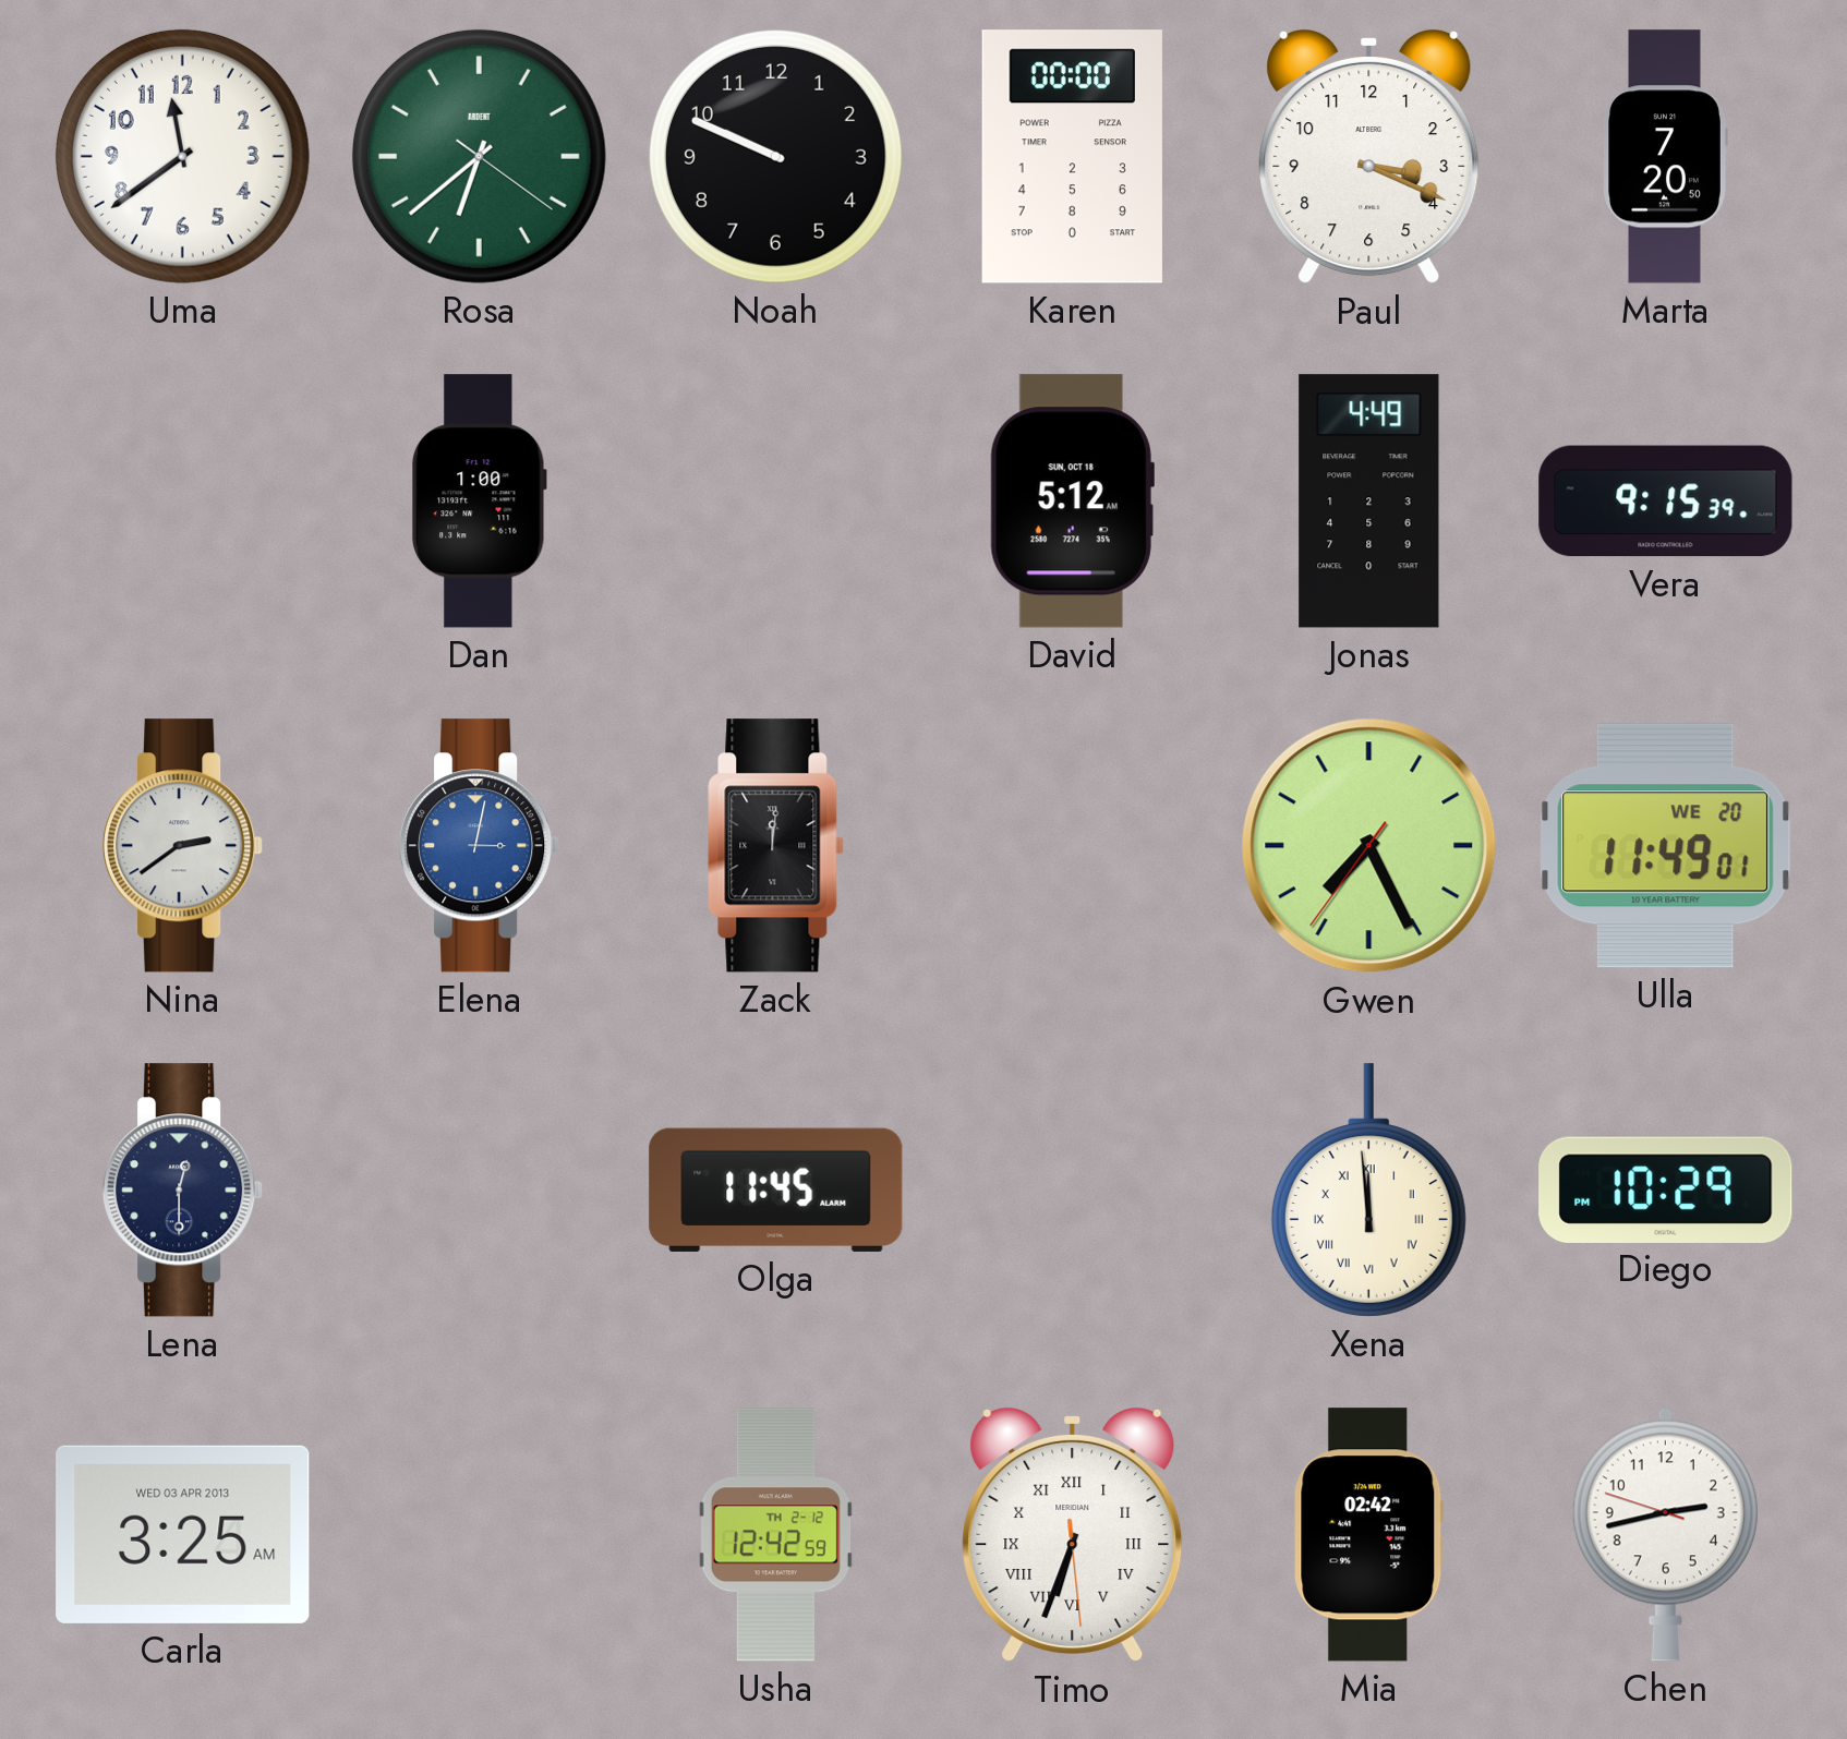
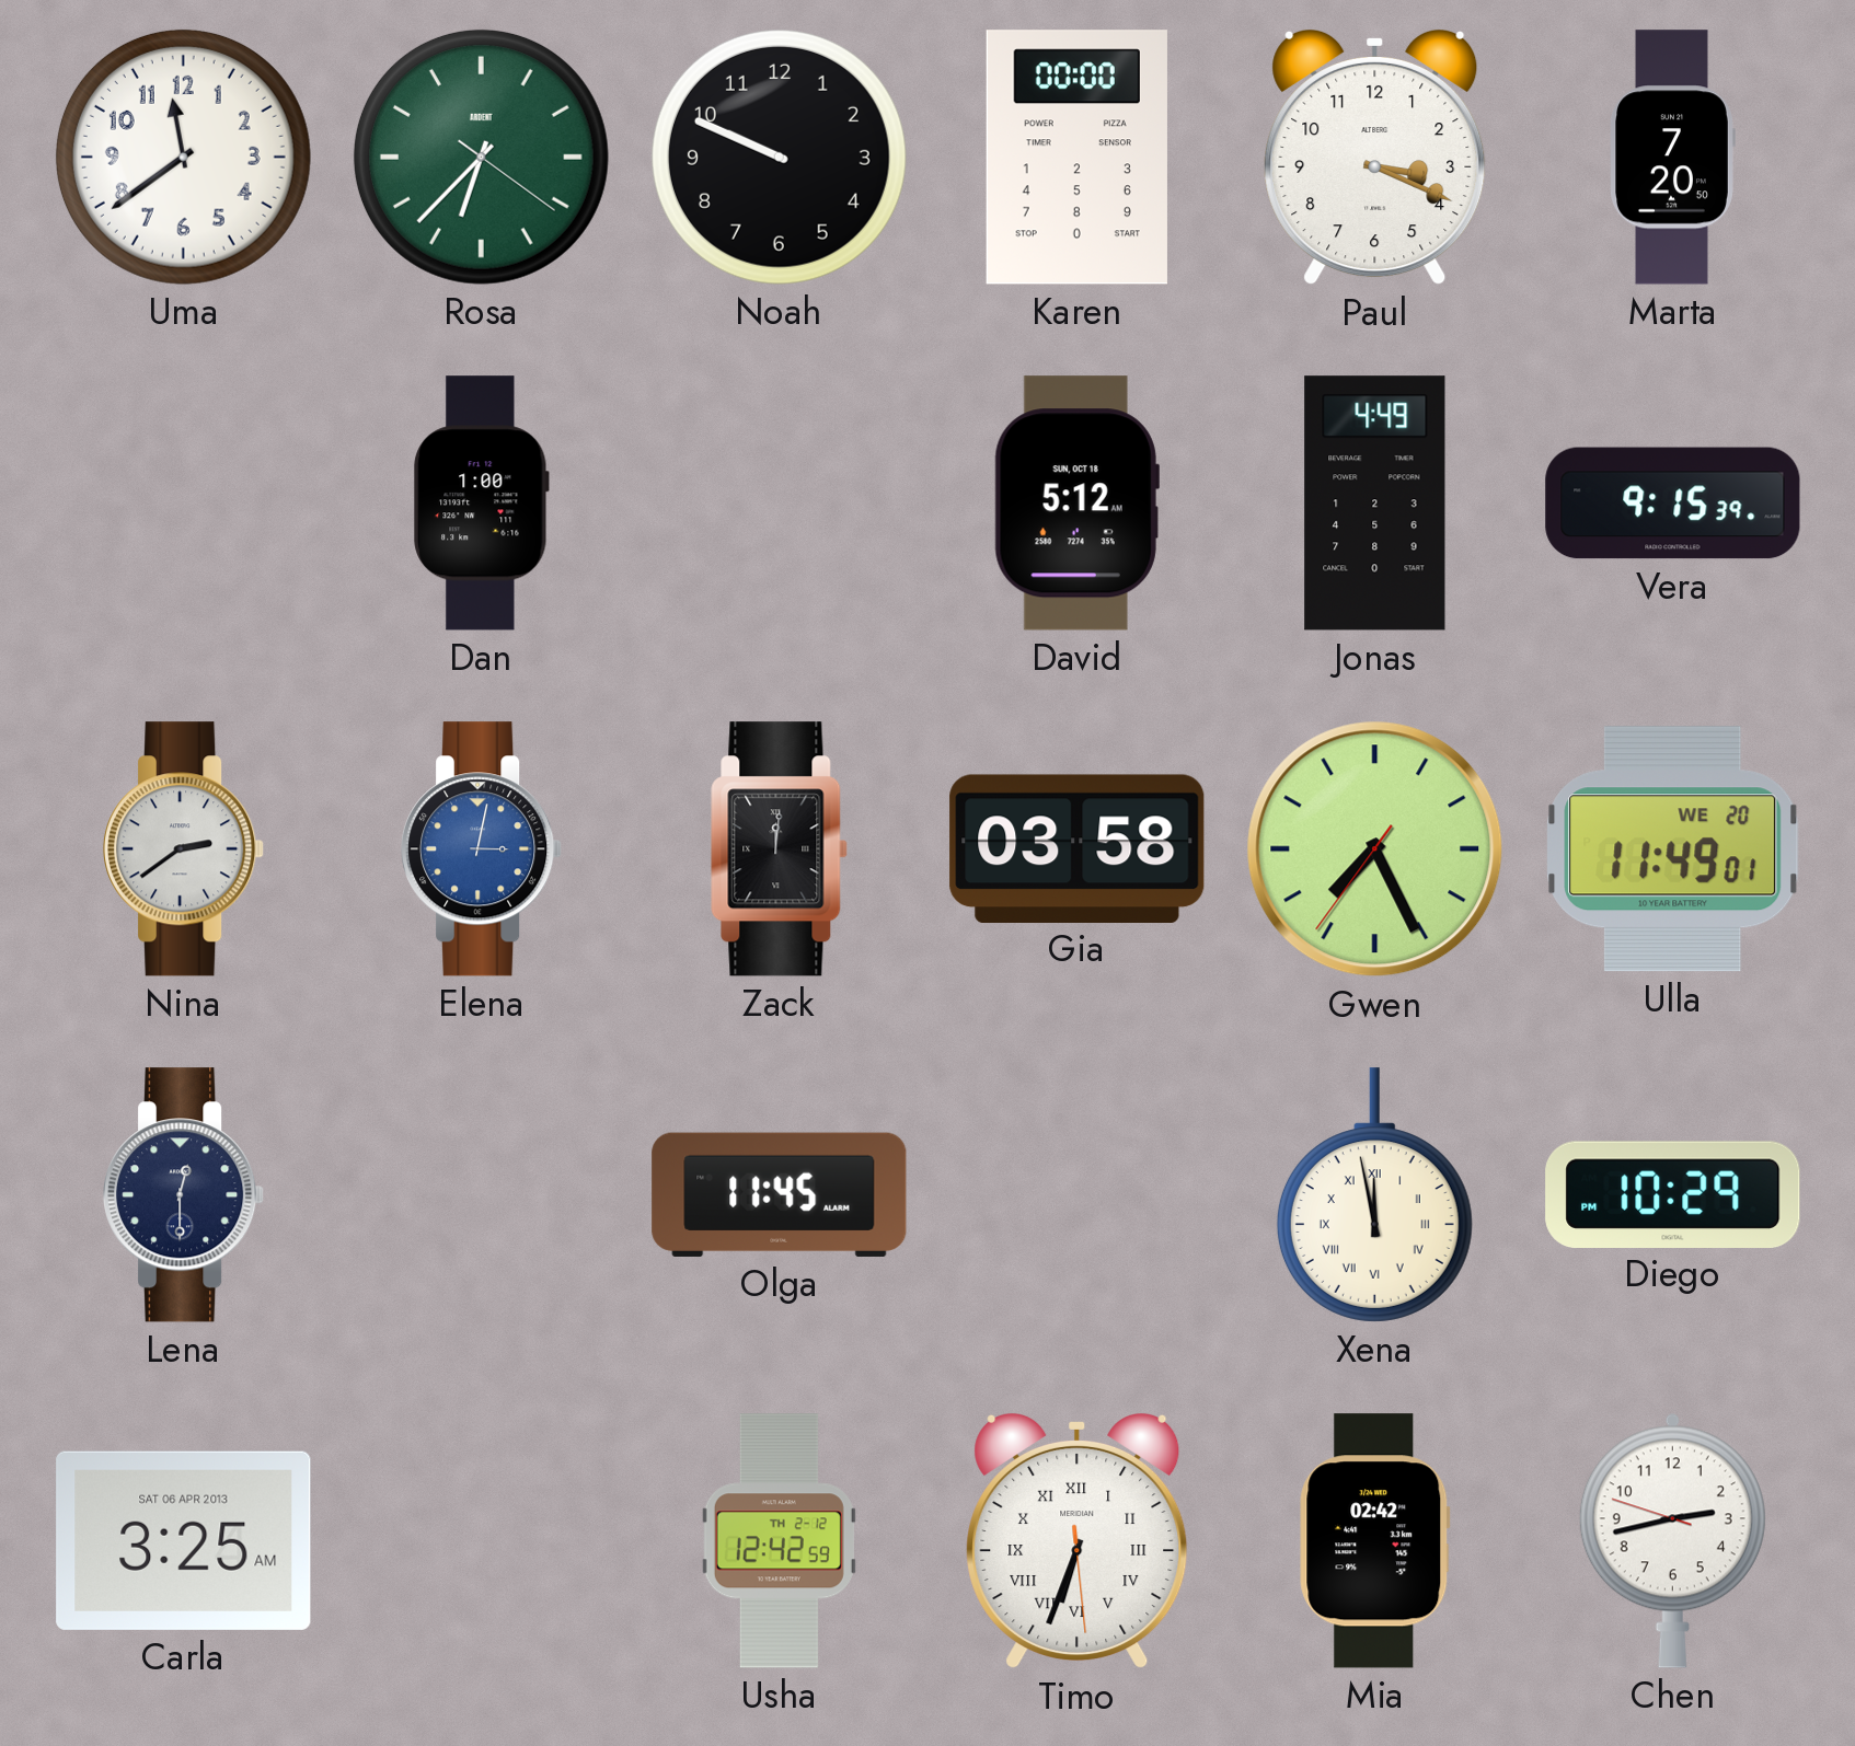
Rosa: 6:38 -> 6:37 (481, 157)
Gia: none -> 03:58 (1078, 848)
Xena: 11:59 -> 11:58 (1374, 1195)
Carla date: WED 03 APR 2013 -> SAT 06 APR 2013 (184, 1540)
